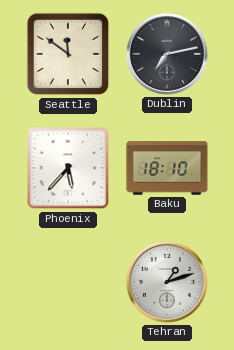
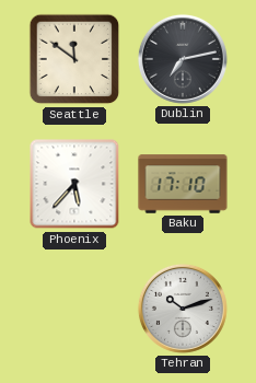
Baku: 18:10 -> 17:10 (183, 184)
Tehran: 1:12 -> 10:12 (183, 309)
